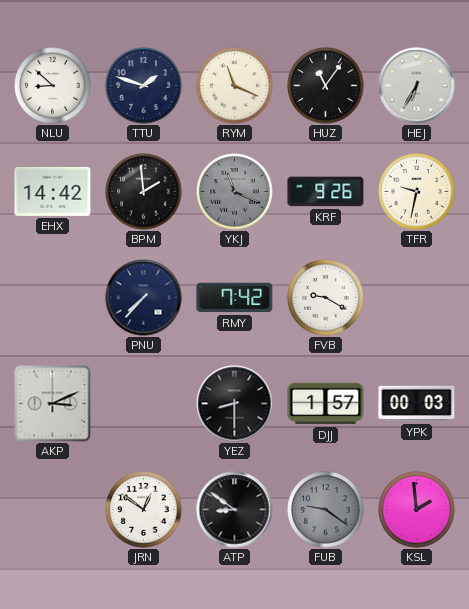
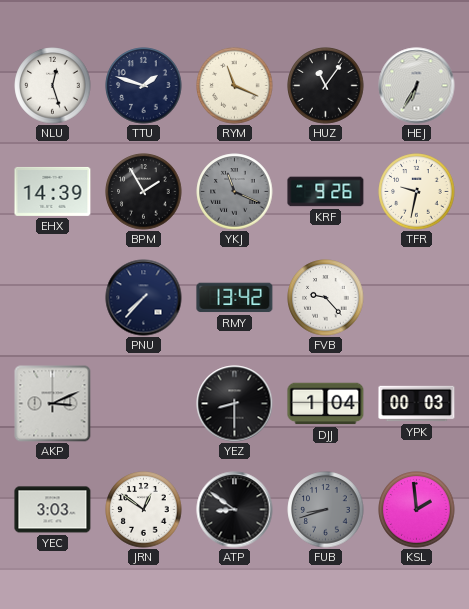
NLU: 8:52 -> 12:27 (53, 86)
EHX: 14:42 -> 14:39 (53, 191)
BPM: 1:59 -> 1:55 (144, 192)
RMY: 7:42 -> 13:42 (235, 298)
FVB: 9:20 -> 9:23 (326, 298)
DJJ: 1:57 -> 1:04 (326, 404)
YEC: none -> 3:03 (53, 510)
FUB: 9:21 -> 8:42 (326, 510)
